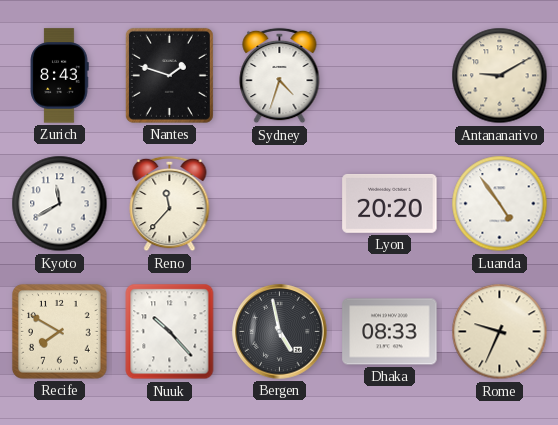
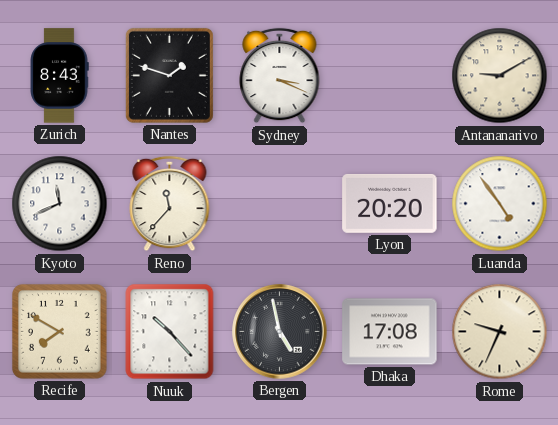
Sydney: 4:33 -> 3:19 (280, 76)
Kyoto: 11:40 -> 11:41 (60, 204)
Dhaka: 08:33 -> 17:08 (390, 332)
